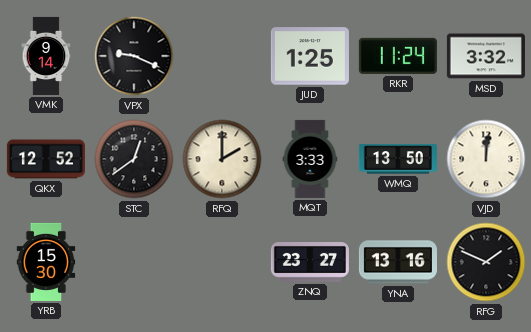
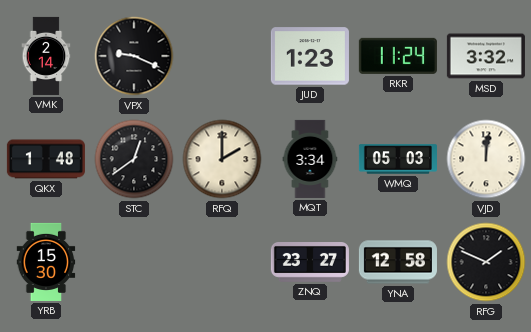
VMK: 9:14 -> 2:14 (46, 56)
JUD: 1:25 -> 1:23 (310, 56)
QKX: 12:52 -> 1:48 (46, 159)
MQT: 3:33 -> 3:34 (310, 159)
WMQ: 13:50 -> 05:03 (398, 159)
YNA: 13:16 -> 12:58 (398, 262)
